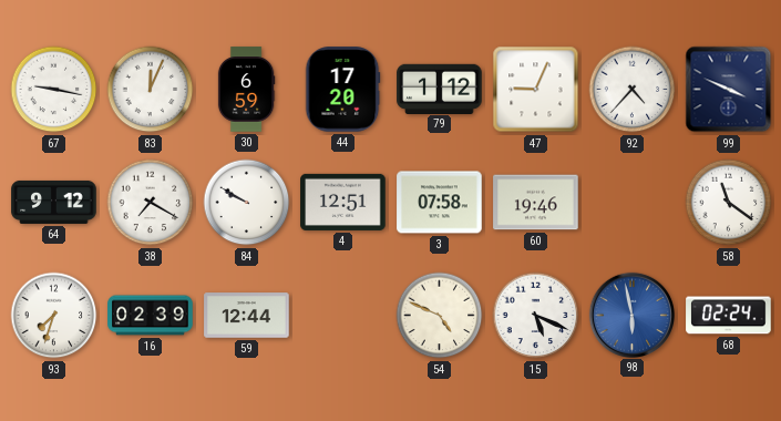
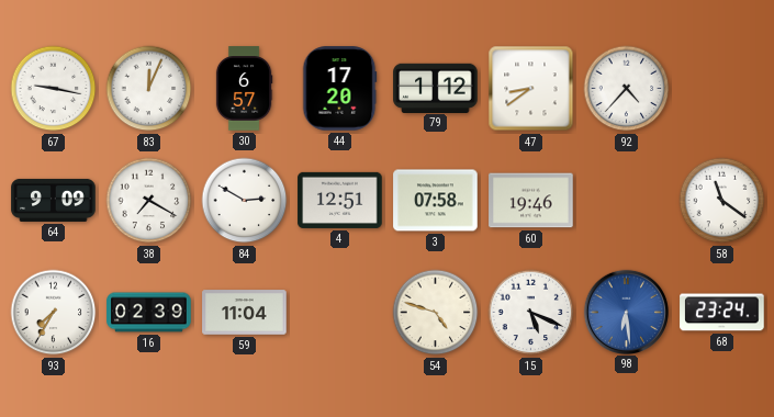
30: 6:59 -> 6:57 (244, 89)
47: 9:04 -> 8:39 (531, 89)
99: 3:49 -> none (729, 90)
64: 9:12 -> 9:09 (54, 200)
84: 9:50 -> 2:50 (245, 201)
93: 7:33 -> 7:35 (54, 313)
59: 12:44 -> 11:04 (245, 313)
54: 4:49 -> 4:48 (436, 313)
98: 5:58 -> 6:29 (626, 312)
68: 02:24 -> 23:24 (722, 313)
